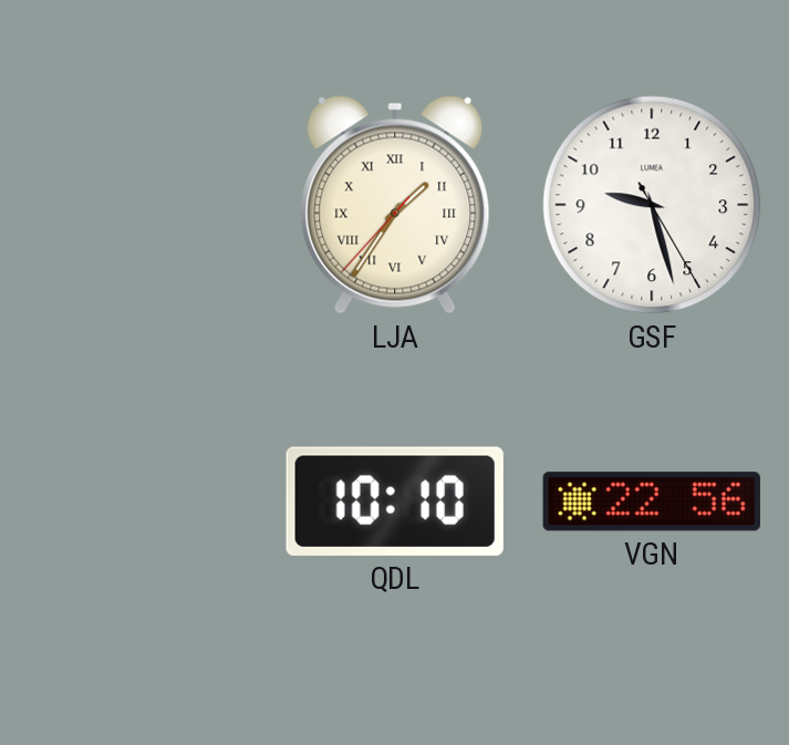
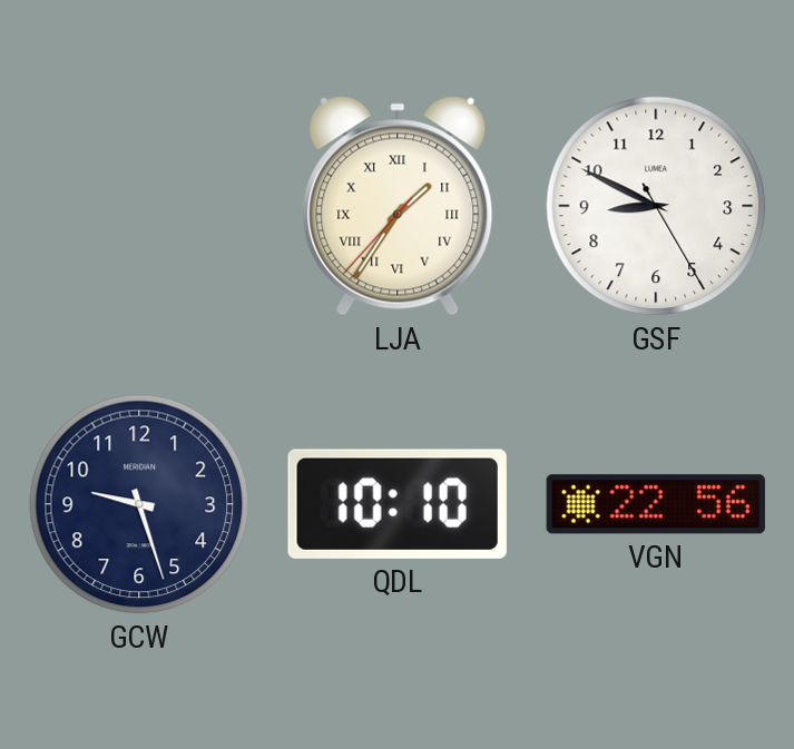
GSF: 9:27 -> 8:49 (656, 206)
GCW: none -> 9:27 (139, 504)
